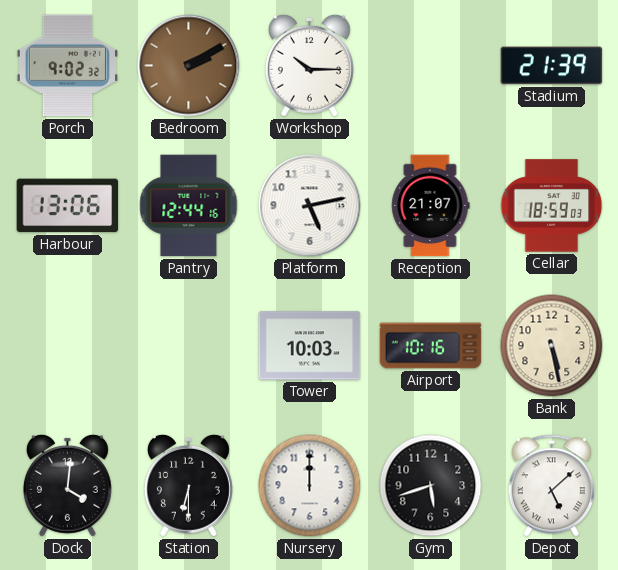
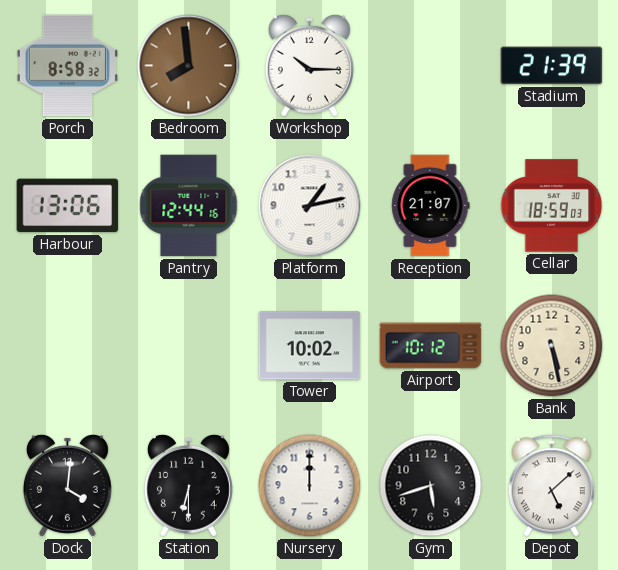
Porch: 9:02 -> 8:58 (67, 66)
Bedroom: 2:10 -> 7:59 (189, 66)
Platform: 5:13 -> 1:13 (310, 206)
Tower: 10:03 -> 10:02 (310, 346)
Airport: 10:16 -> 10:12 (431, 346)
